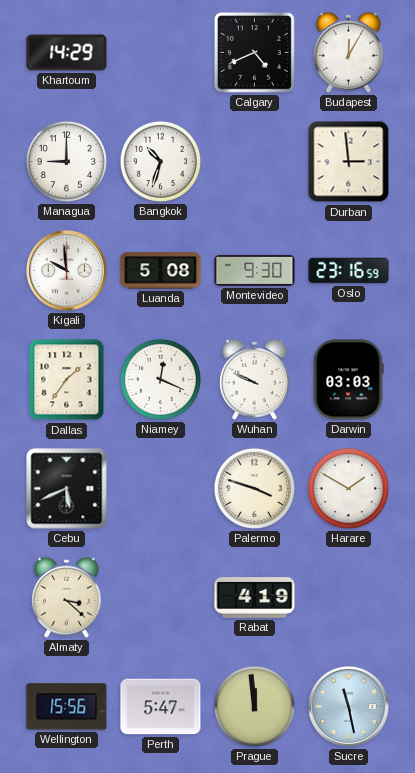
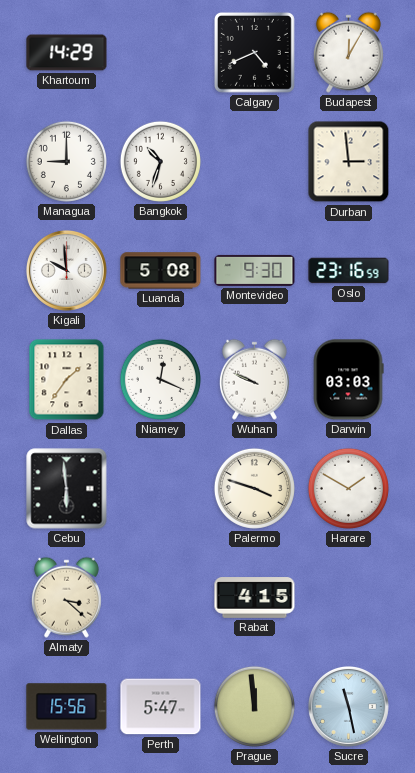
Cebu: 5:41 -> 5:59 (67, 489)
Rabat: 4:19 -> 4:15 (255, 598)
